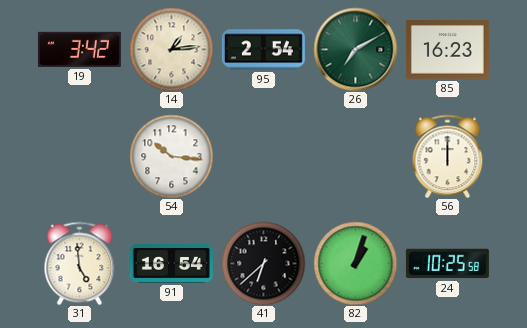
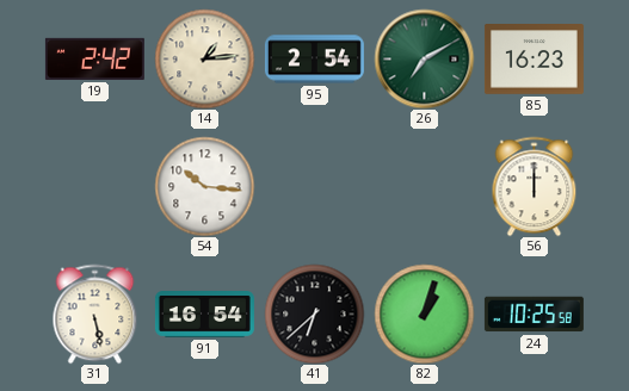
19: 3:42 -> 2:42 (94, 58)
31: 4:59 -> 5:28 (95, 314)
